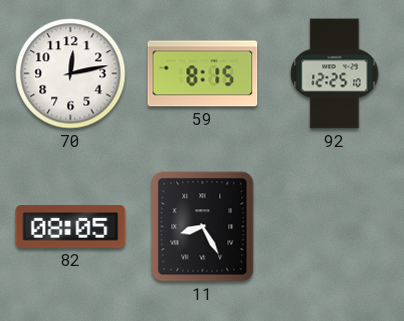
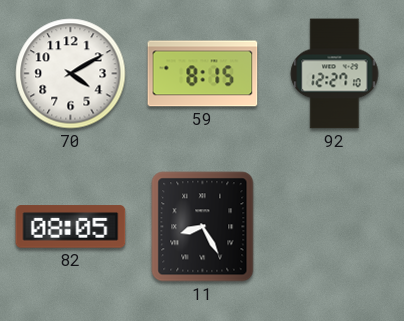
70: 12:13 -> 4:10 (71, 74)
92: 12:25 -> 12:27 (335, 74)
